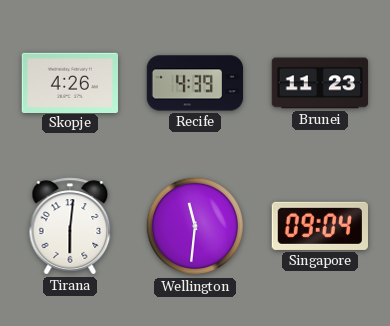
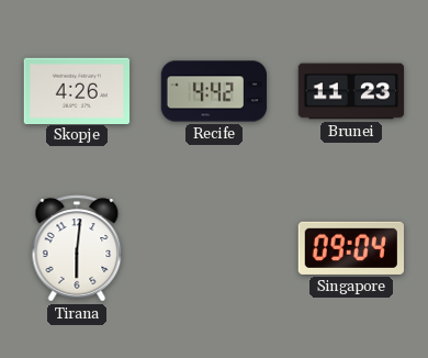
Recife: 4:39 -> 4:42 (214, 91)
Wellington: 11:31 -> none (195, 226)
